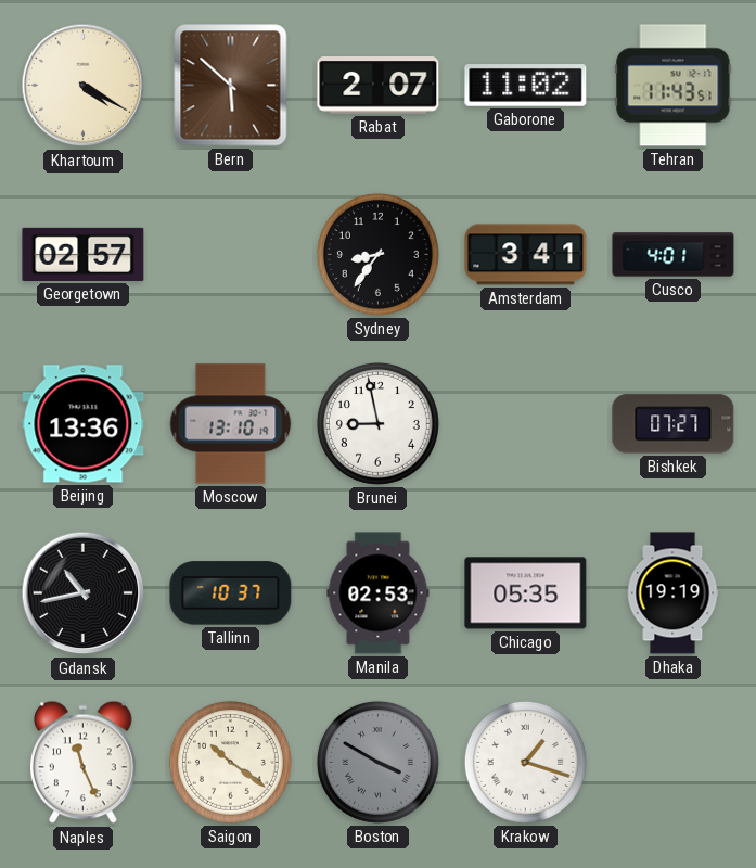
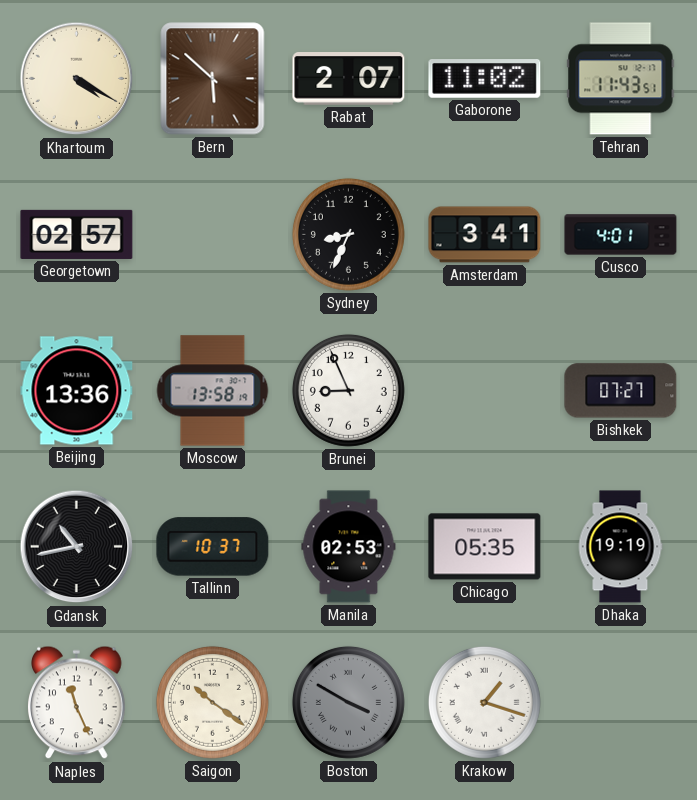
Sydney: 8:36 -> 8:34 (348, 234)
Moscow: 13:10 -> 13:58 (213, 391)
Brunei: 8:58 -> 8:56 (348, 390)
